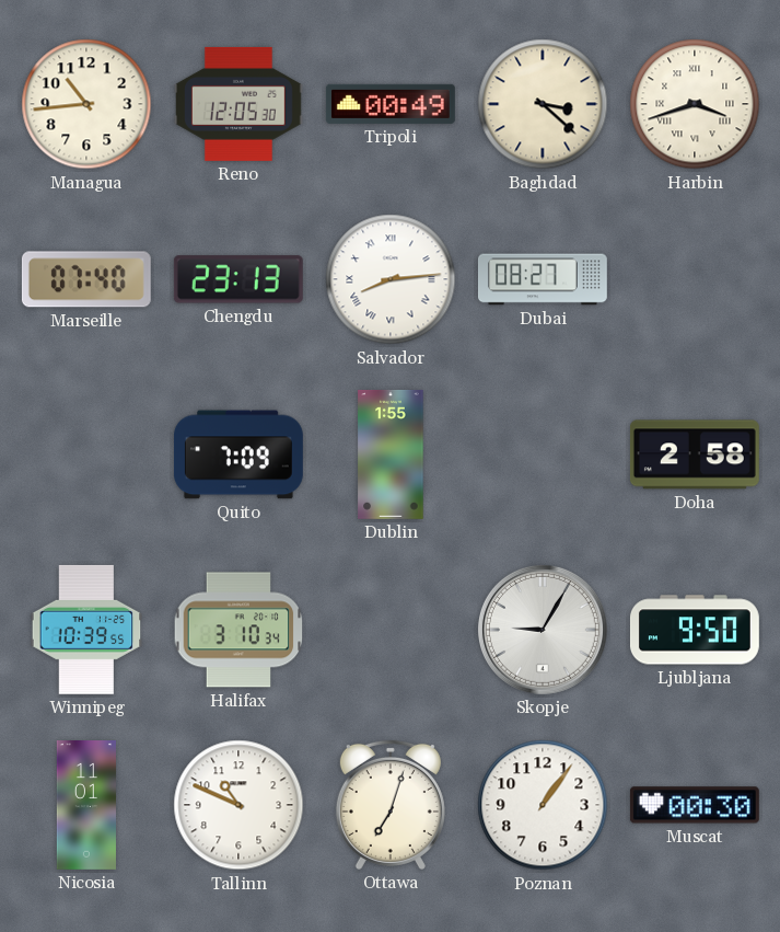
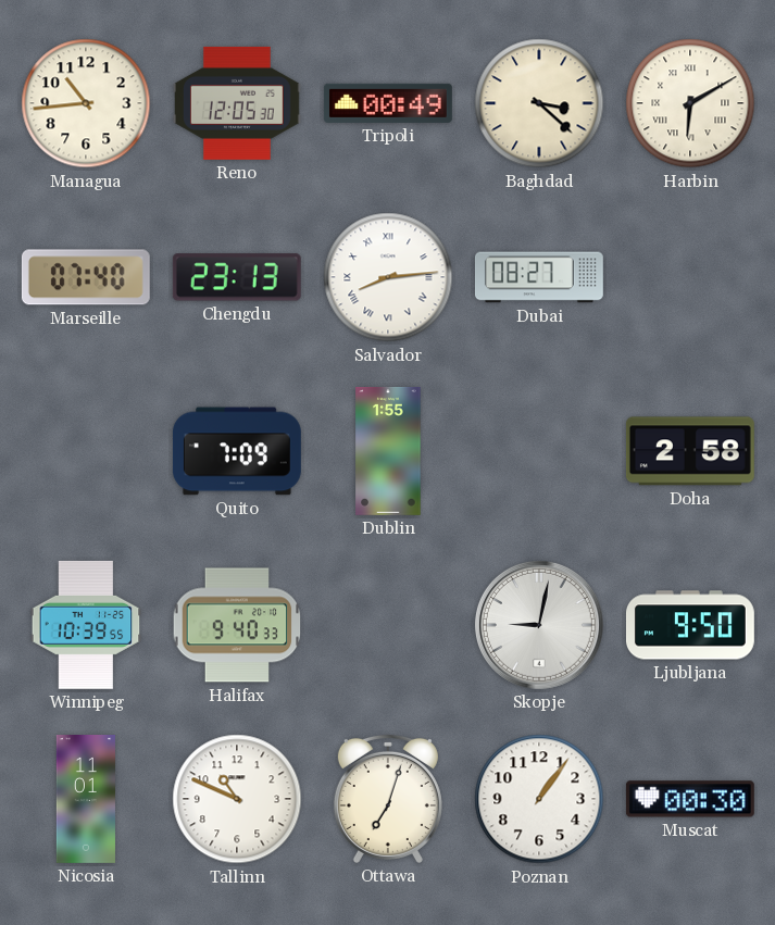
Harbin: 3:42 -> 6:10 (690, 103)
Halifax: 3:10 -> 9:40 (237, 625)
Skopje: 9:05 -> 9:02 (539, 625)
